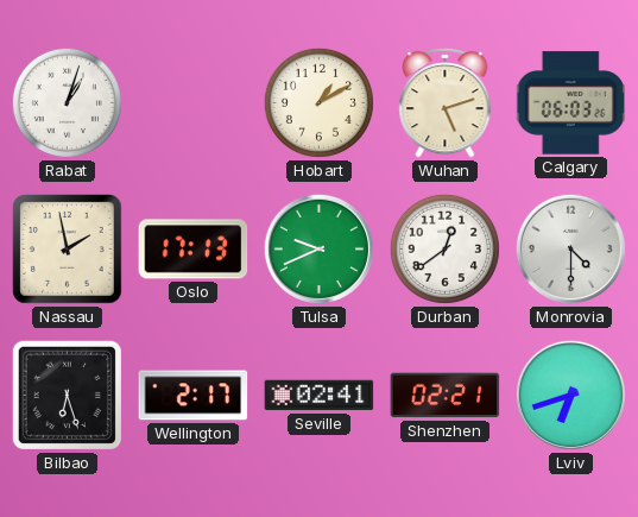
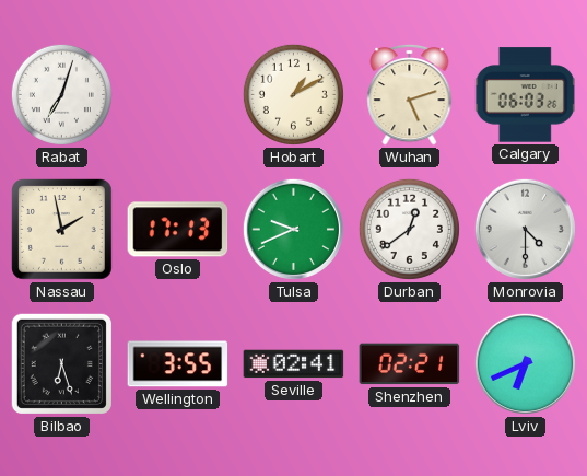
Rabat: 1:03 -> 7:03 (61, 94)
Wellington: 2:17 -> 3:55 (178, 364)
Lviv: 6:42 -> 6:41 (525, 363)
